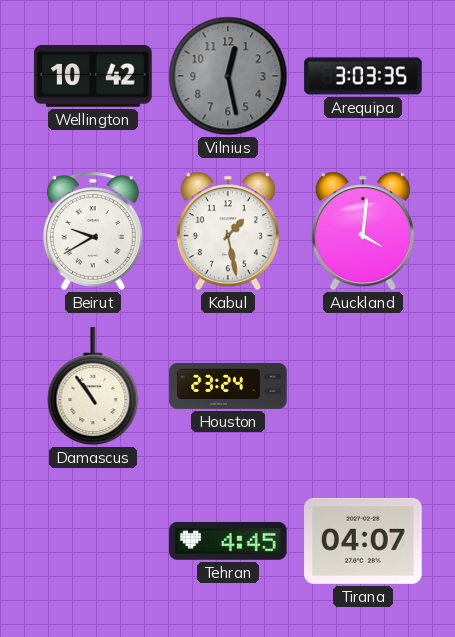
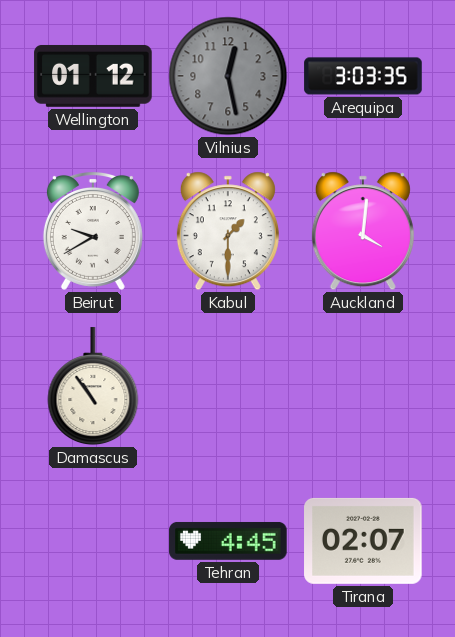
Wellington: 10:42 -> 01:12 (93, 76)
Kabul: 1:28 -> 1:30 (228, 231)
Houston: 23:24 -> none (228, 386)
Tirana: 04:07 -> 02:07 (363, 541)
